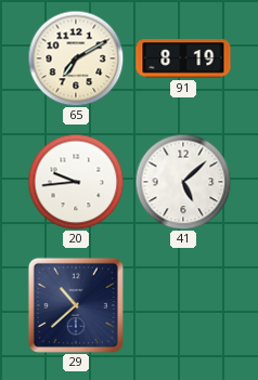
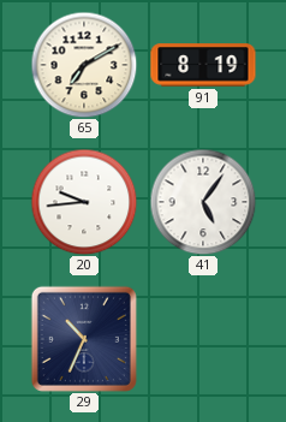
41: 5:08 -> 5:06 (203, 202)
29: 10:38 -> 10:34 (84, 339)
